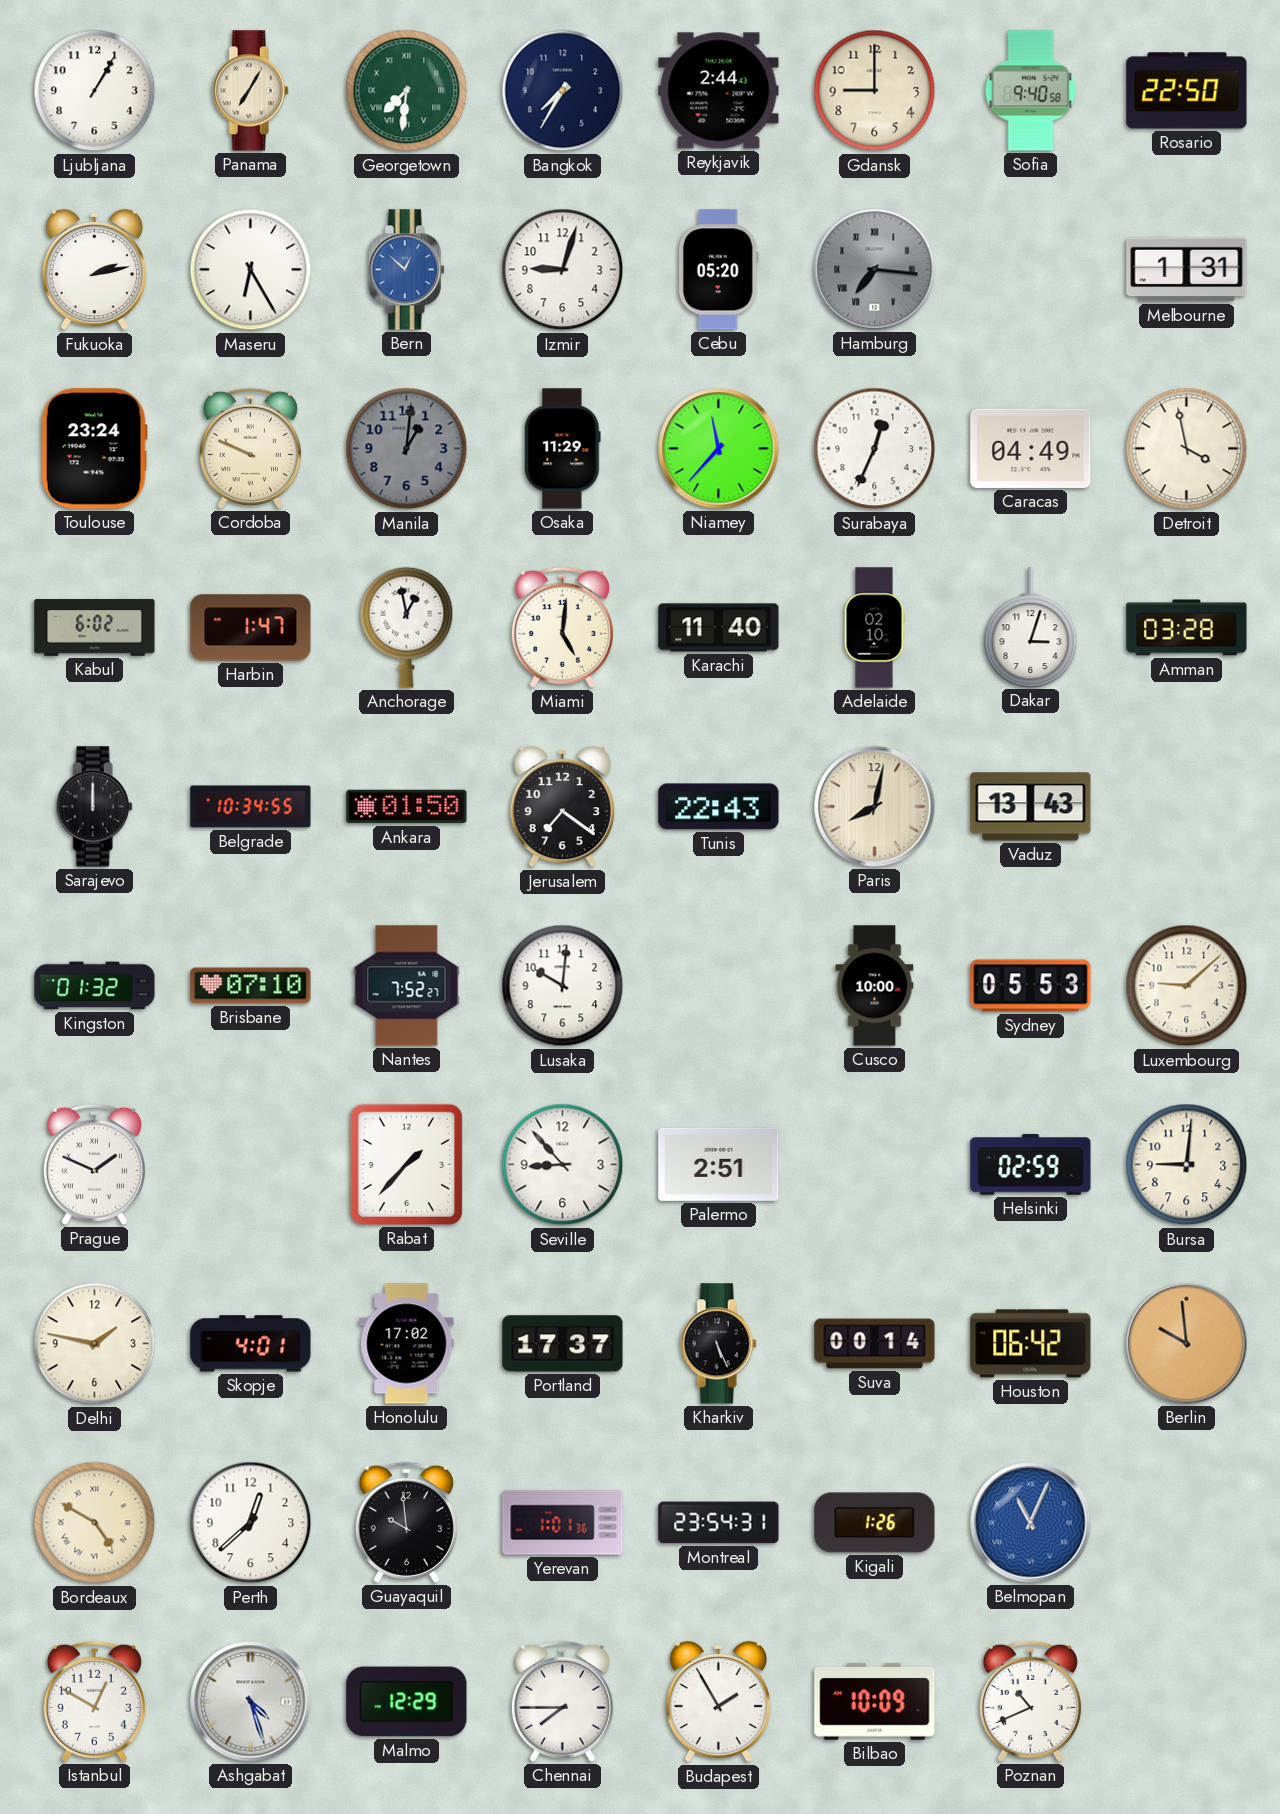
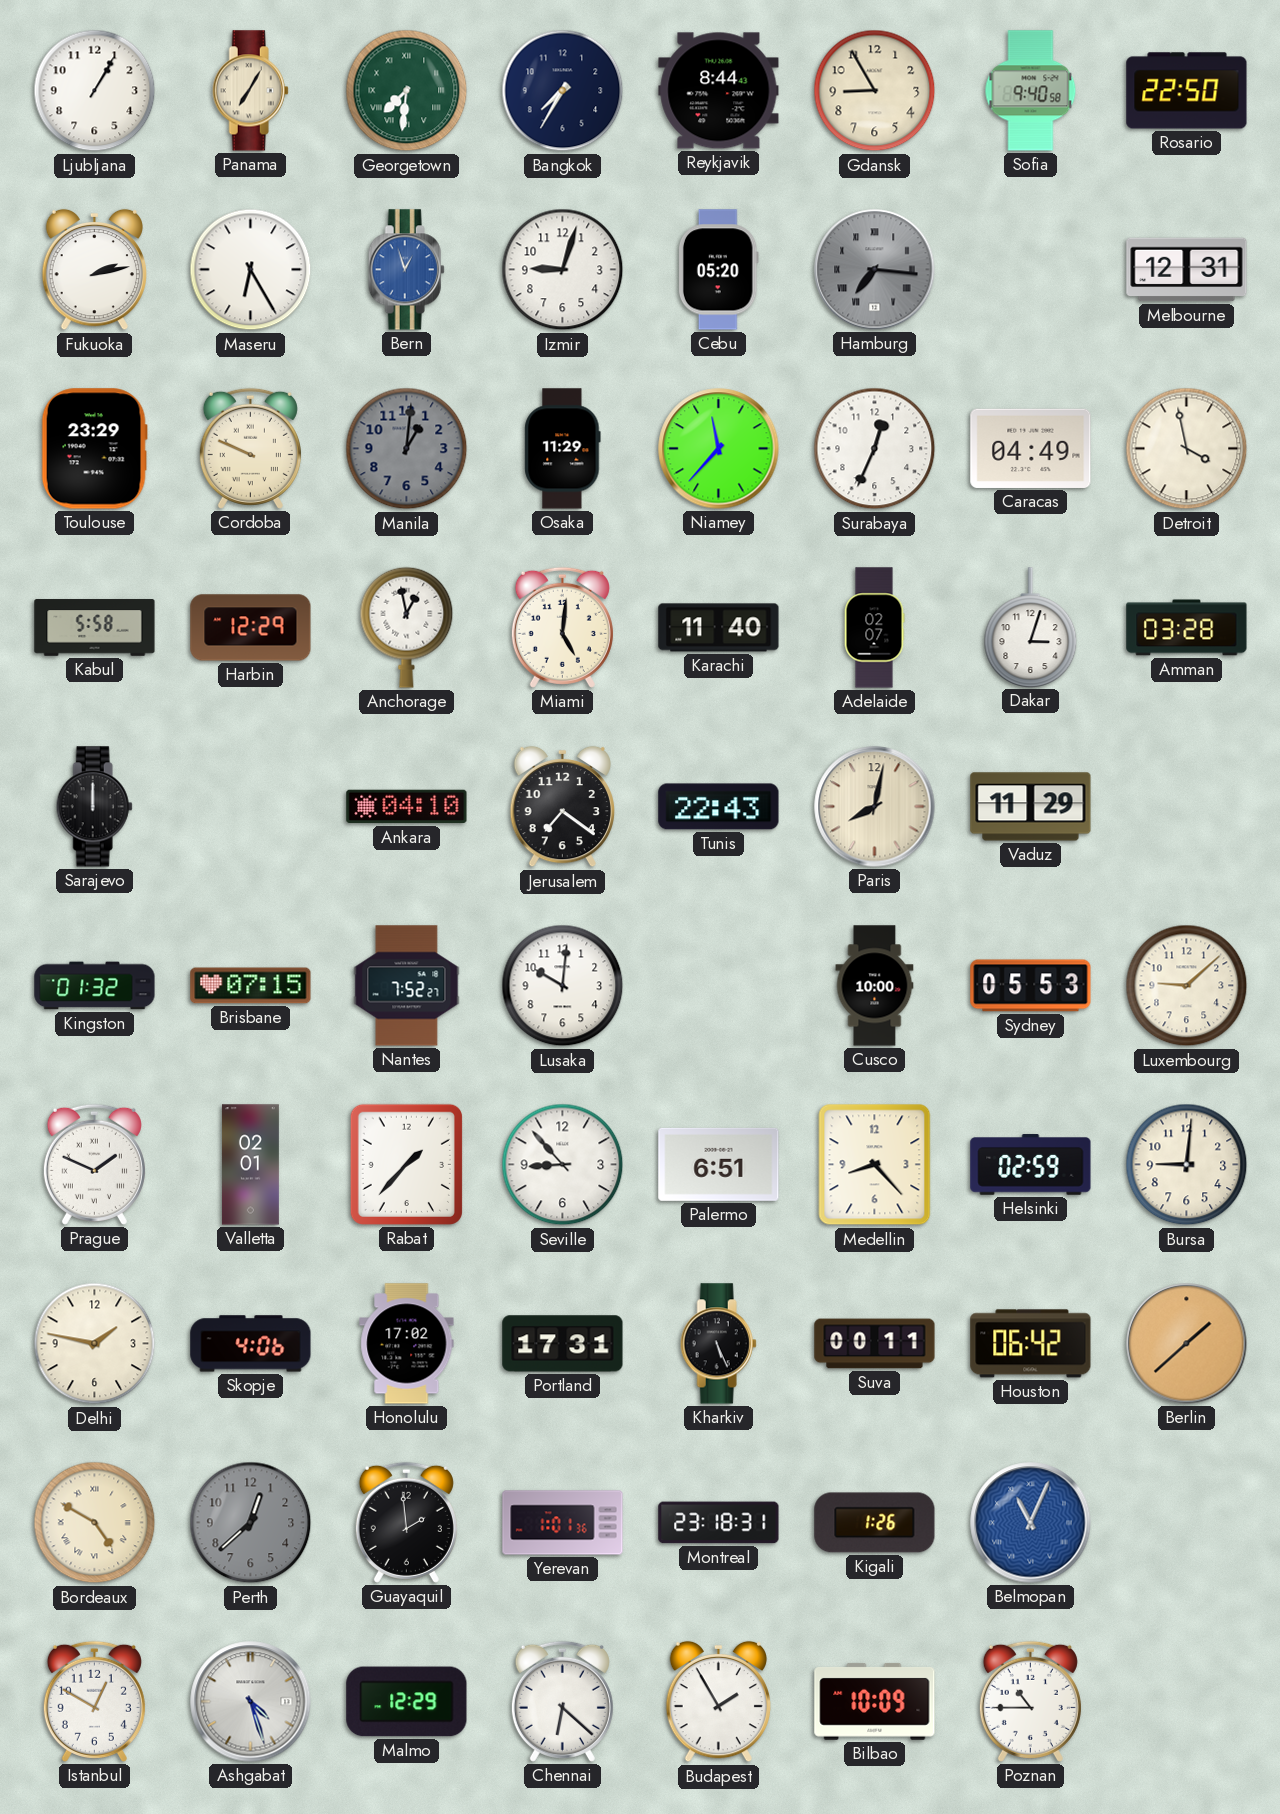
Reykjavik: 2:44 -> 8:44 (719, 91)
Gdansk: 9:00 -> 8:55 (875, 91)
Bern: 12:52 -> 12:57 (406, 270)
Melbourne: 1:31 -> 12:31 (1187, 270)
Toulouse: 23:24 -> 23:29 (94, 449)
Kabul: 6:02 -> 5:58 (95, 628)
Harbin: 1:47 -> 12:29 (251, 628)
Adelaide: 02:10 -> 02:07 (874, 628)
Belgrade: 10:34 -> none (251, 807)
Ankara: 01:50 -> 04:10 (407, 807)
Vaduz: 13:43 -> 11:29 (1031, 807)
Brisbane: 07:10 -> 07:15 (251, 986)
Valletta: none -> 02:01 (250, 1165)
Palermo: 2:51 -> 6:51 (719, 1164)
Medellin: none -> 8:23 (875, 1165)
Skopje: 4:01 -> 4:06 (251, 1344)
Portland: 17:37 -> 17:31 (563, 1344)
Suva: 00:14 -> 00:11 (875, 1344)
Berlin: 9:59 -> 1:38 (1187, 1344)
Perth dial: white -> grey (251, 1523)
Guayaquil: 9:59 -> 1:59 (406, 1522)
Montreal: 23:54 -> 23:18 (719, 1523)
Chennai: 7:45 -> 6:22 (562, 1701)
Poznan: 10:41 -> 10:45 (1030, 1701)
